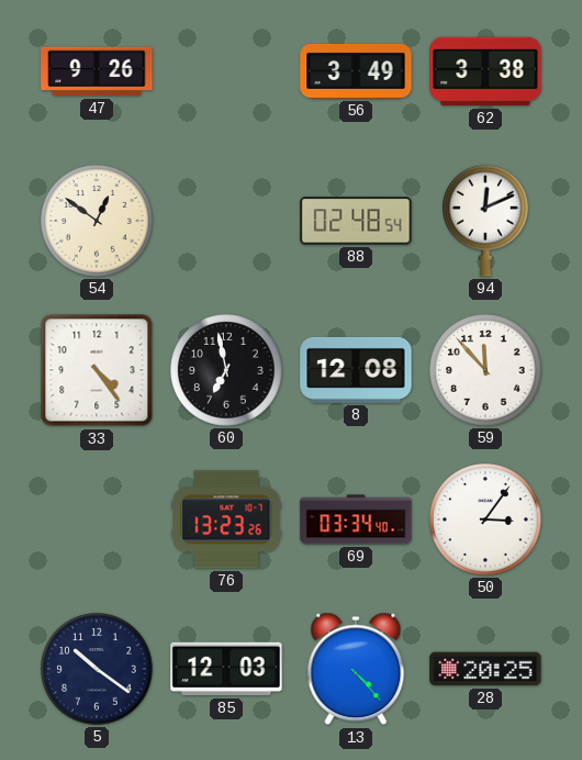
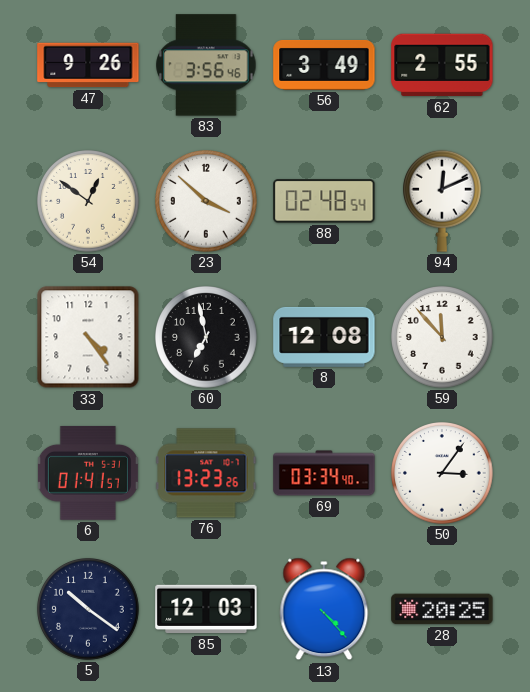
83: none -> 3:56 (206, 65)
62: 3:38 -> 2:55 (442, 65)
23: none -> 3:52 (207, 202)
6: none -> 01:41 (88, 473)
